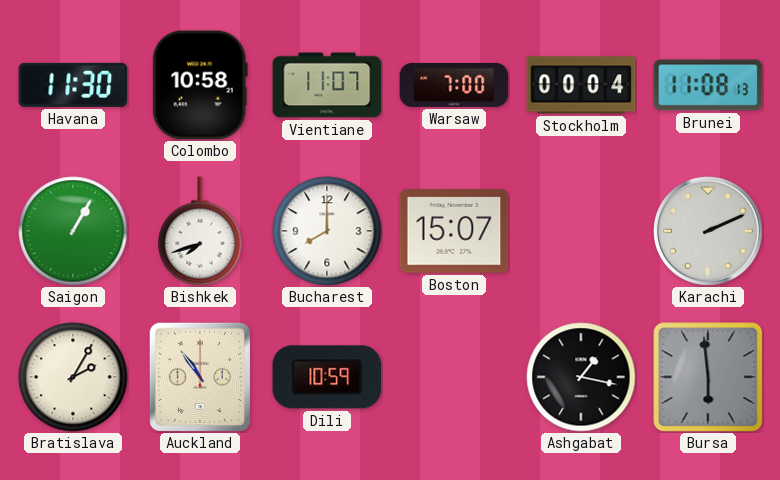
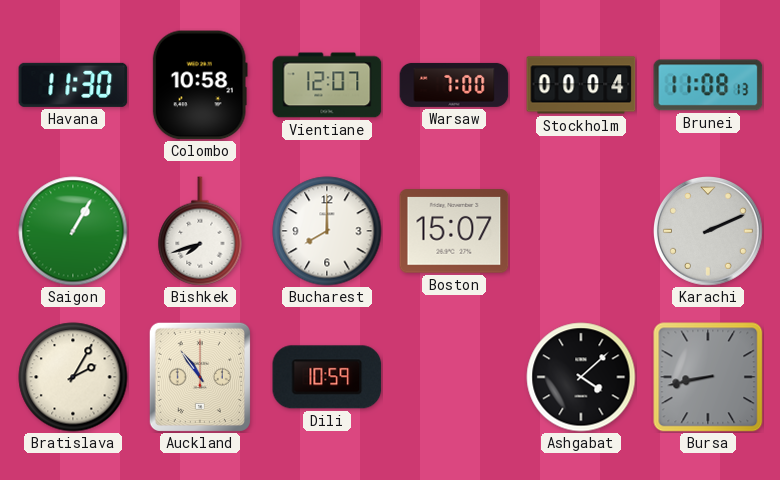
Vientiane: 11:07 -> 12:07 (327, 85)
Ashgabat: 1:17 -> 4:08 (581, 377)
Bursa: 5:59 -> 8:43 (708, 377)
